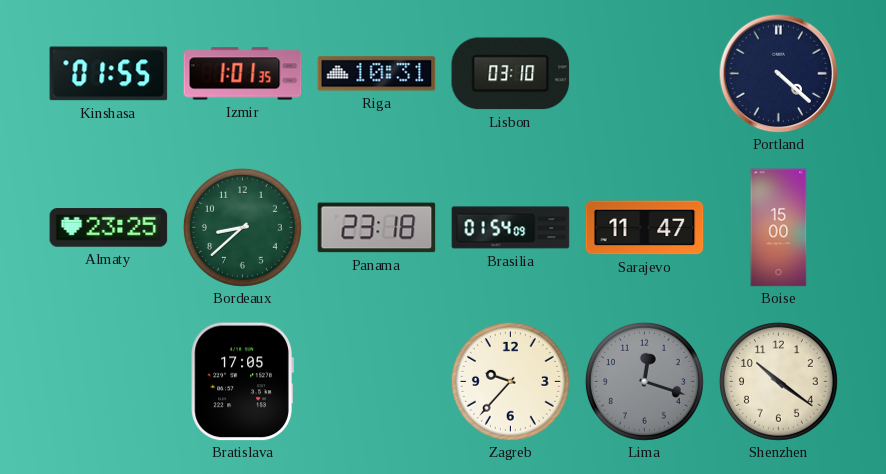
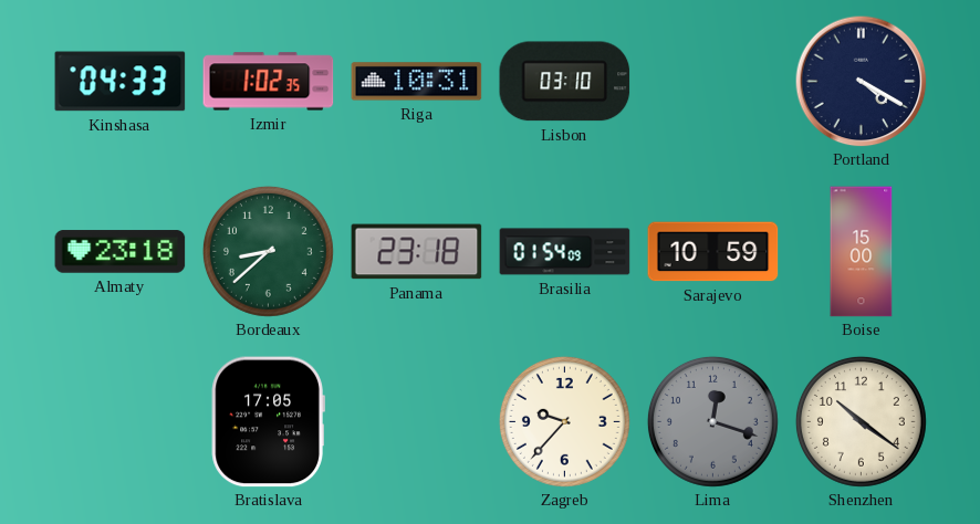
Kinshasa: 01:55 -> 04:33 (121, 82)
Izmir: 1:01 -> 1:02 (269, 82)
Portland: 4:22 -> 4:20 (861, 81)
Almaty: 23:25 -> 23:18 (121, 252)
Sarajevo: 11:47 -> 10:59 (713, 252)
